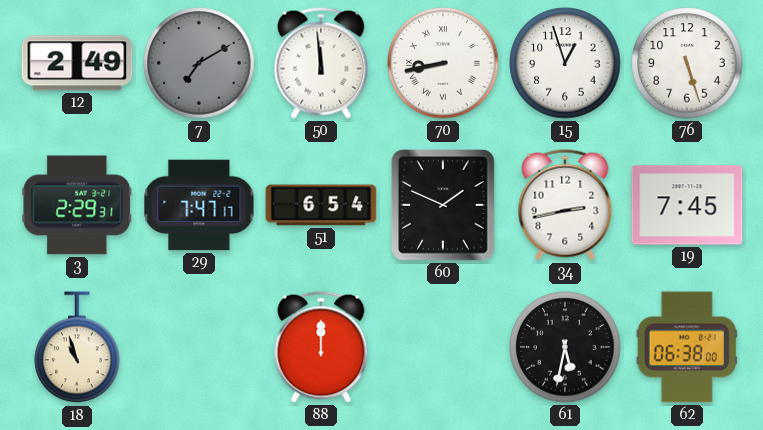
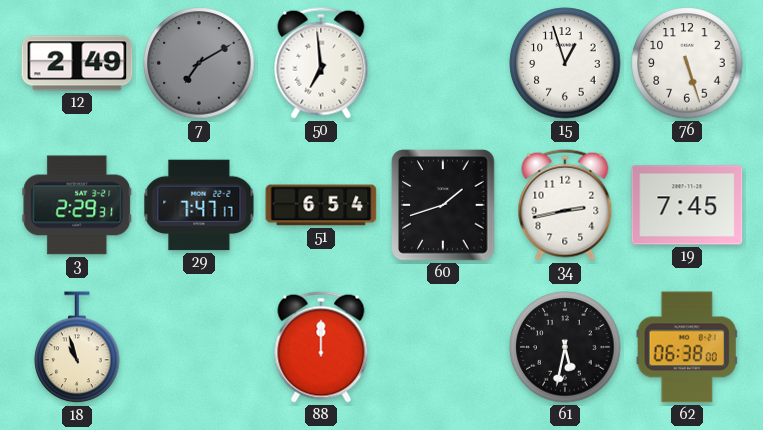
50: 11:59 -> 6:59 (321, 63)
70: 8:43 -> none (443, 63)
60: 1:49 -> 1:42 (443, 205)
